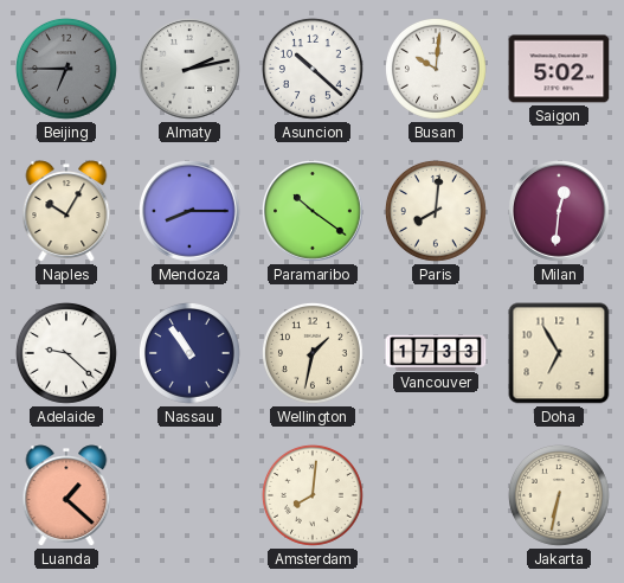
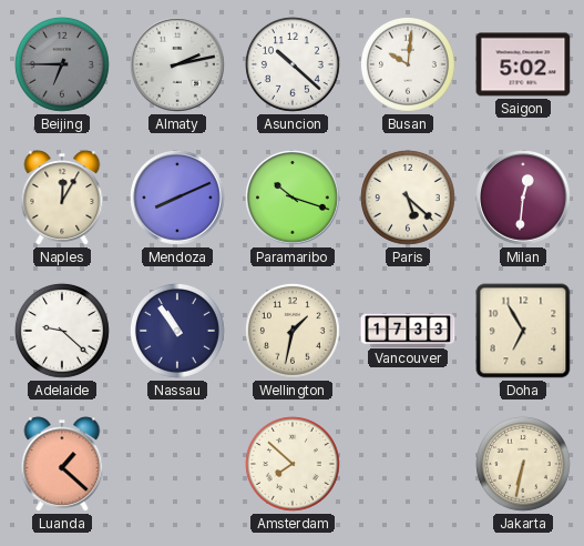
Naples: 10:05 -> 12:05 (62, 198)
Mendoza: 8:15 -> 8:11 (178, 199)
Paramaribo: 10:21 -> 10:18 (294, 199)
Paris: 8:01 -> 5:22 (408, 198)
Amsterdam: 8:01 -> 7:52 (293, 464)
